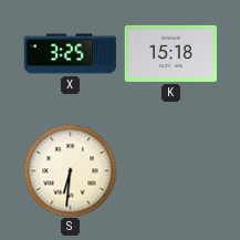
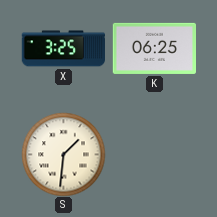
K: 15:18 -> 06:25 (154, 48)
S: 6:31 -> 1:31 (63, 154)
